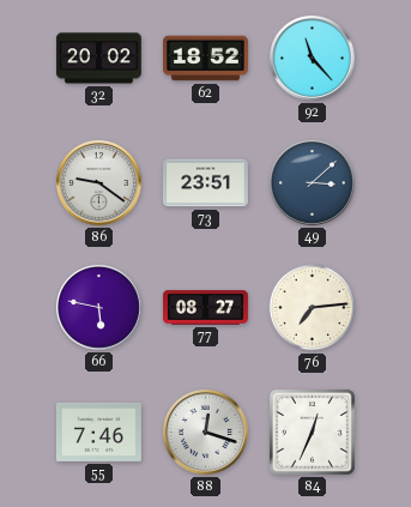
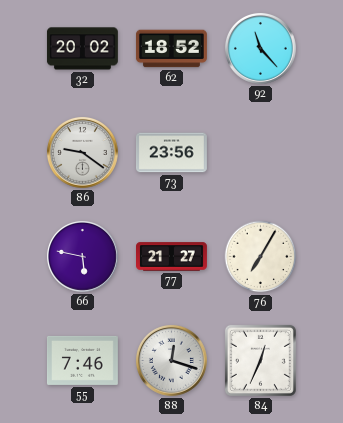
73: 23:51 -> 23:56 (171, 153)
49: 3:08 -> none (312, 182)
77: 08:27 -> 21:27 (172, 257)
76: 7:14 -> 7:05 (261, 257)
